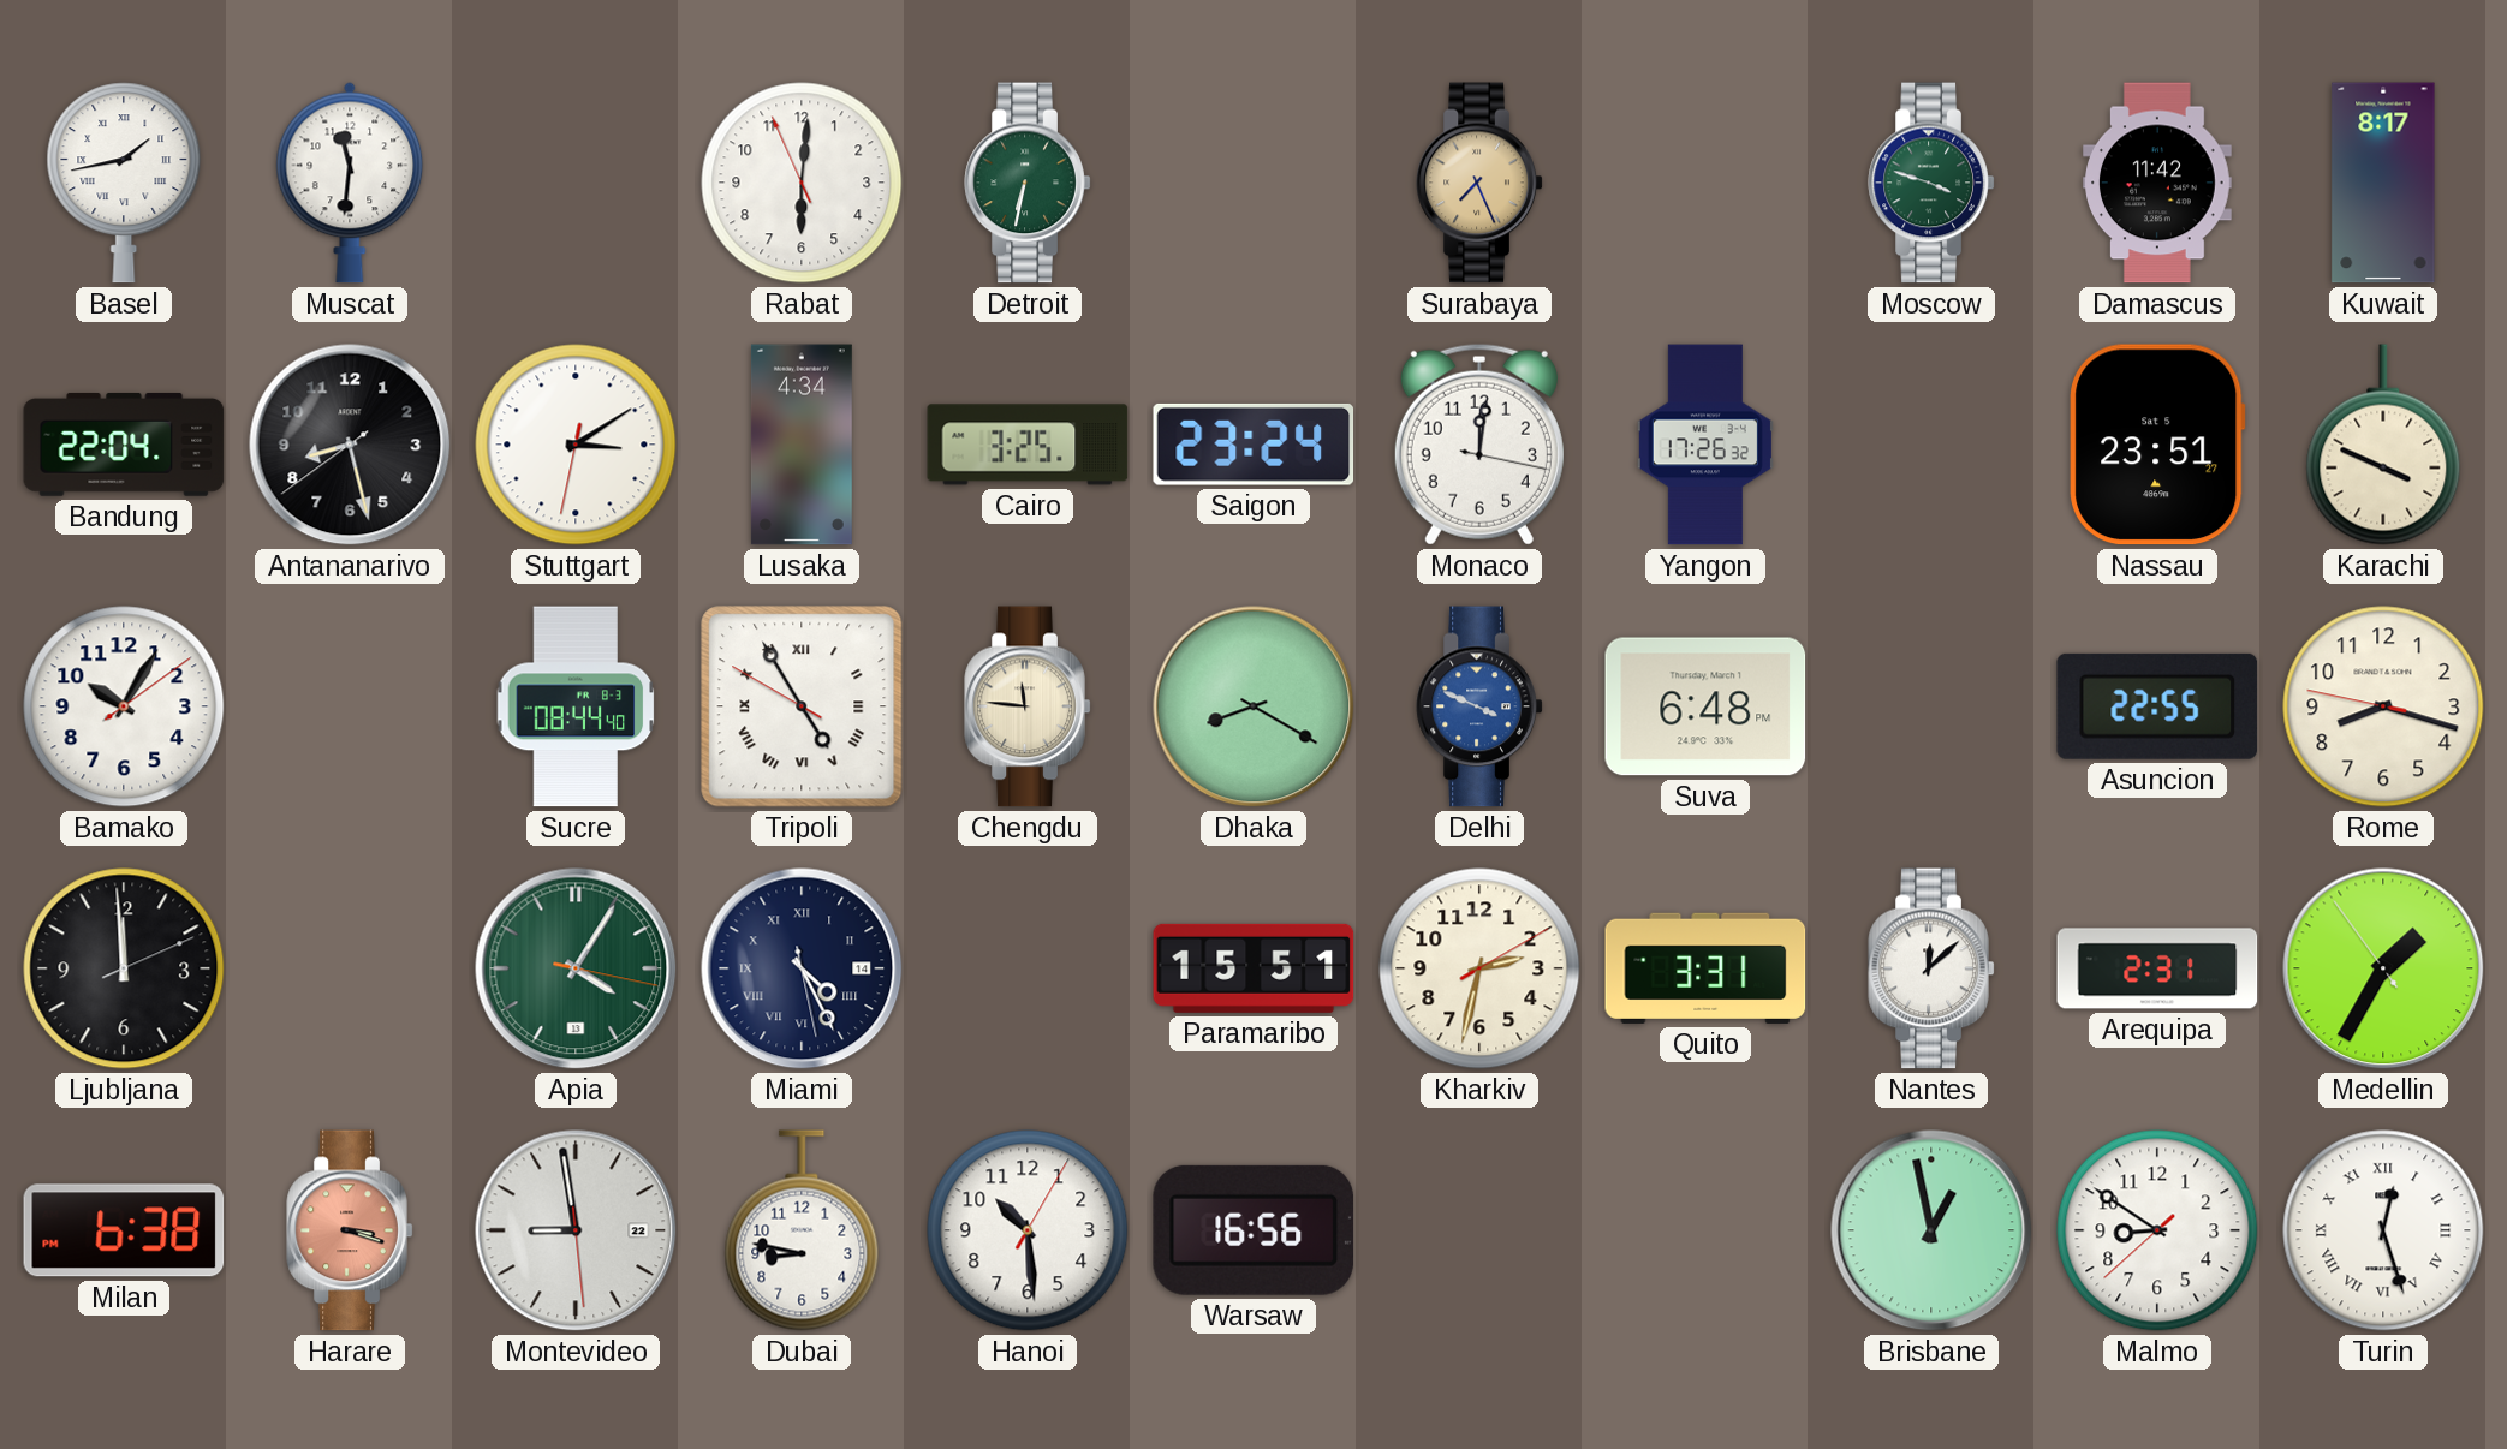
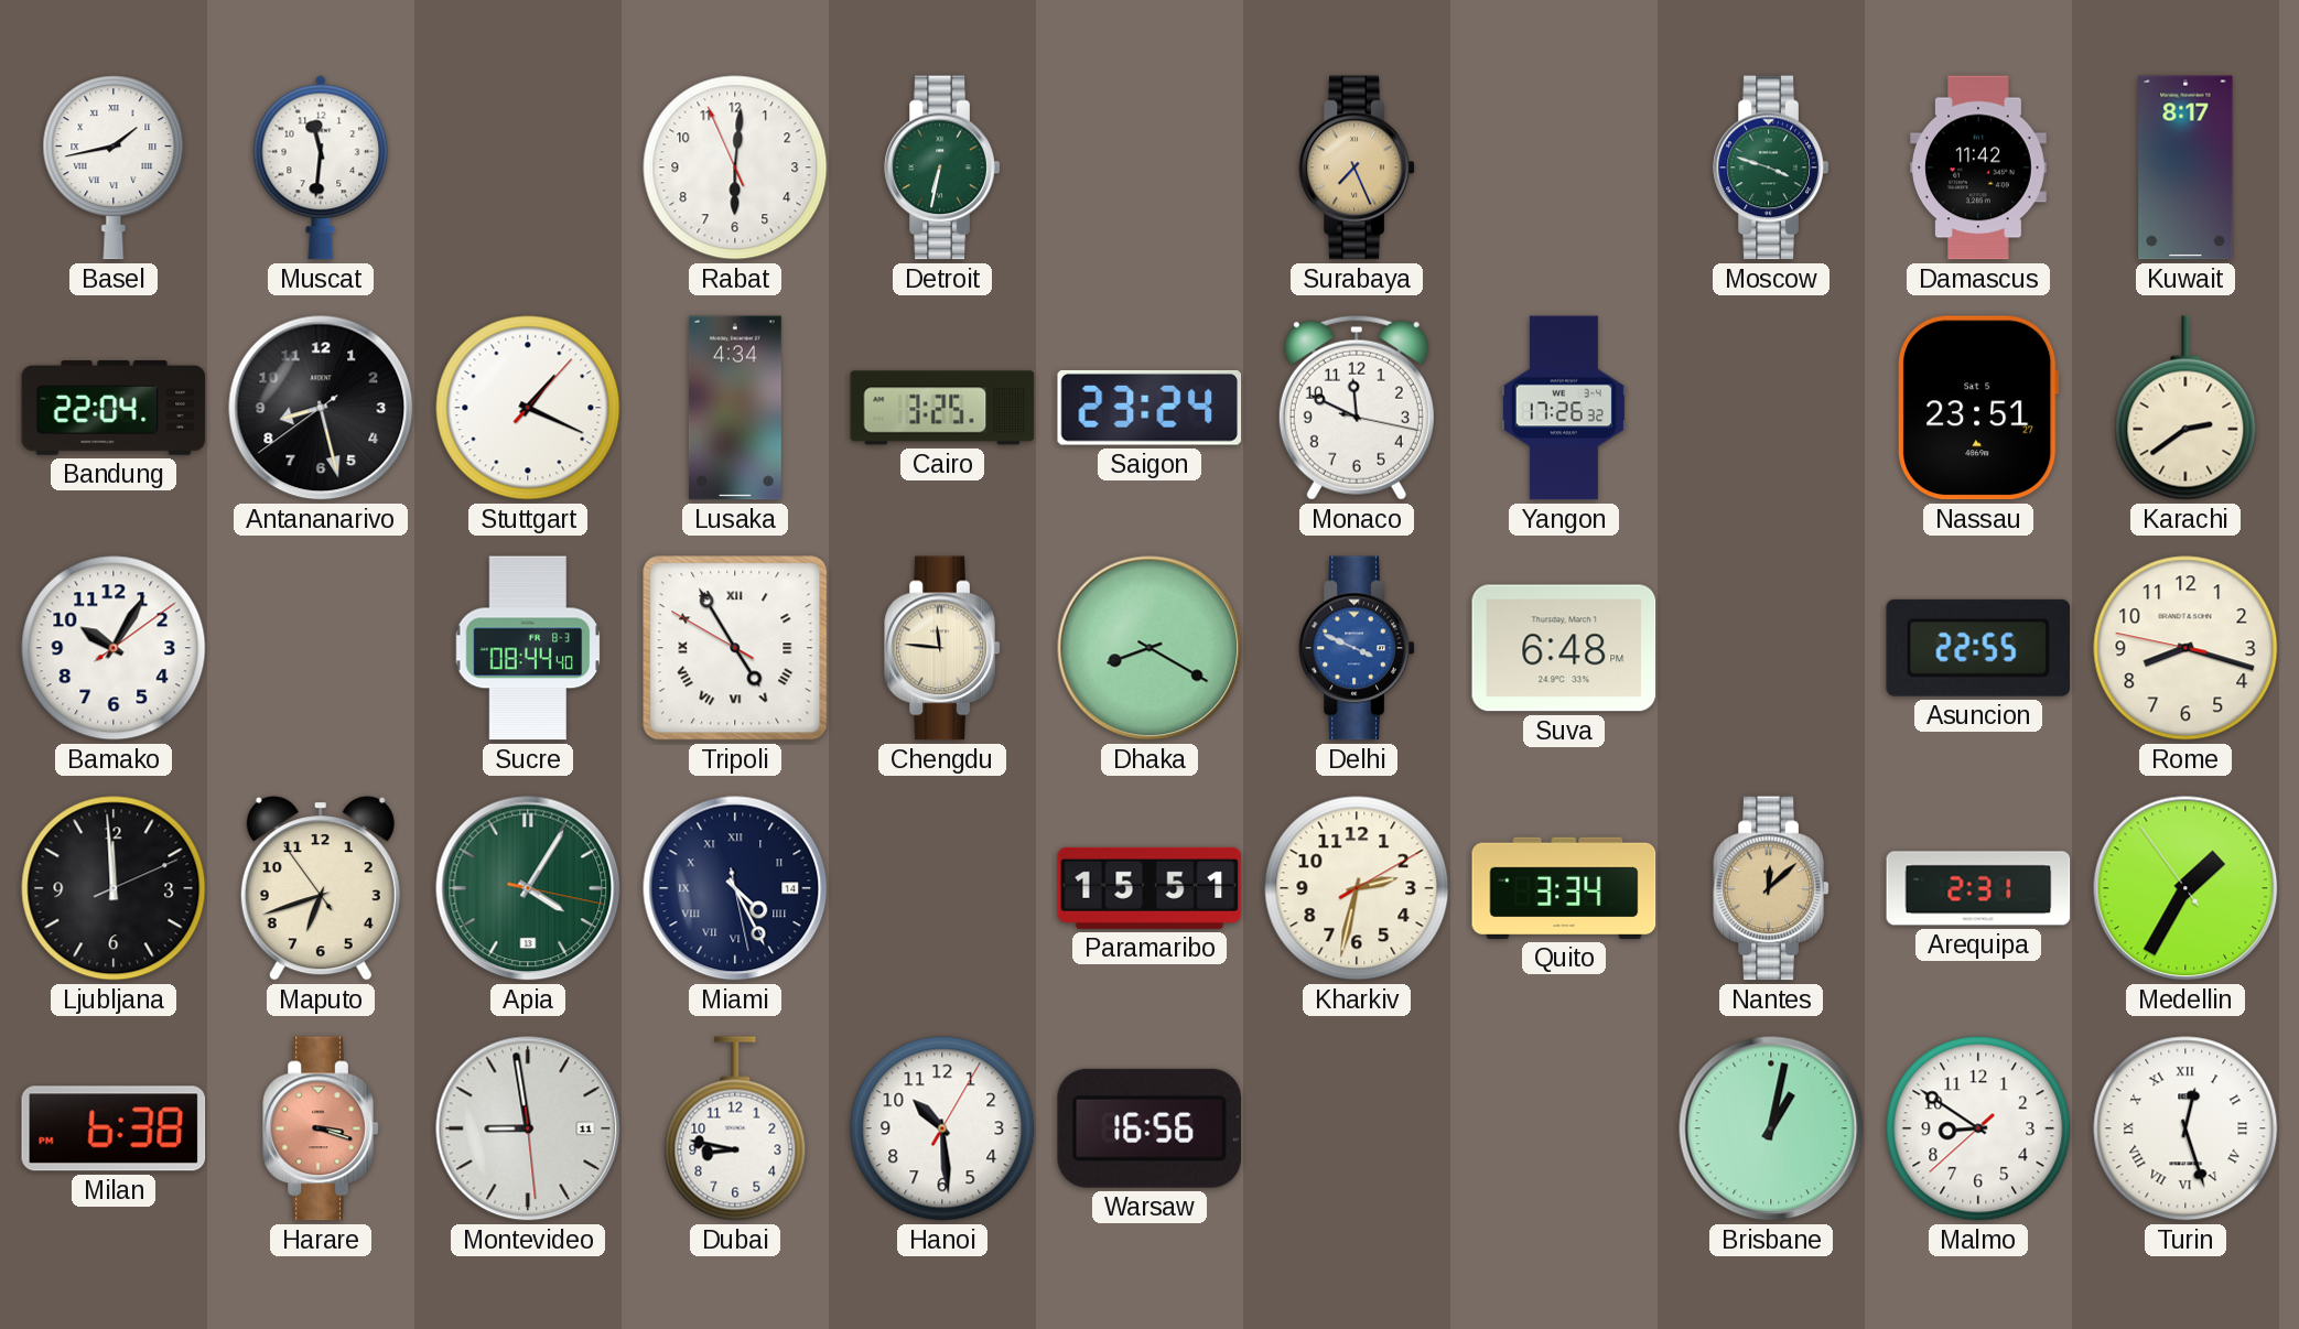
Stuttgart: 3:09 -> 1:19 (528, 408)
Monaco: 12:01 -> 11:49 (1357, 408)
Karachi: 3:49 -> 2:39 (2185, 408)
Maputo: none -> 6:41 (321, 888)
Quito: 3:31 -> 3:34 (1564, 888)
Nantes dial: white -> champagne (1771, 888)
Montevideo date: 22 -> 11 (528, 1128)
Brisbane: 12:58 -> 1:02 (1771, 1128)
